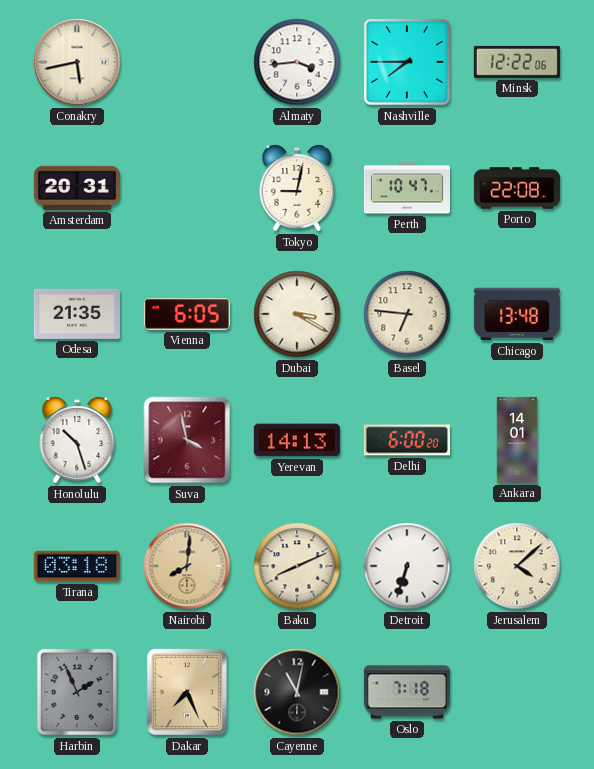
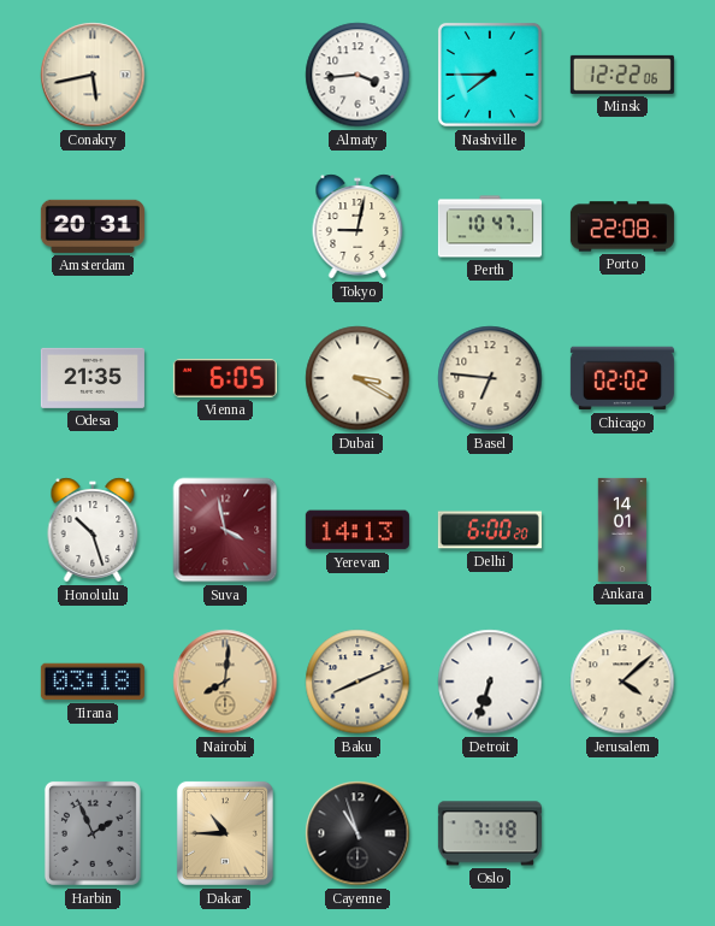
Chicago: 13:48 -> 02:02 (622, 378)
Dakar: 7:26 -> 10:45 (225, 833)
Cayenne: 11:02 -> 10:57 (357, 833)
